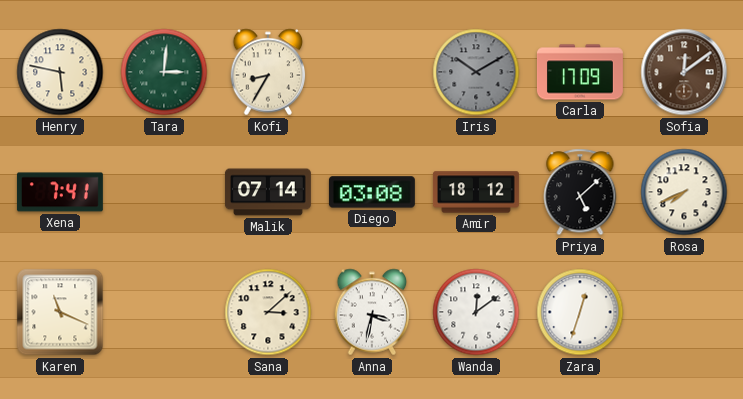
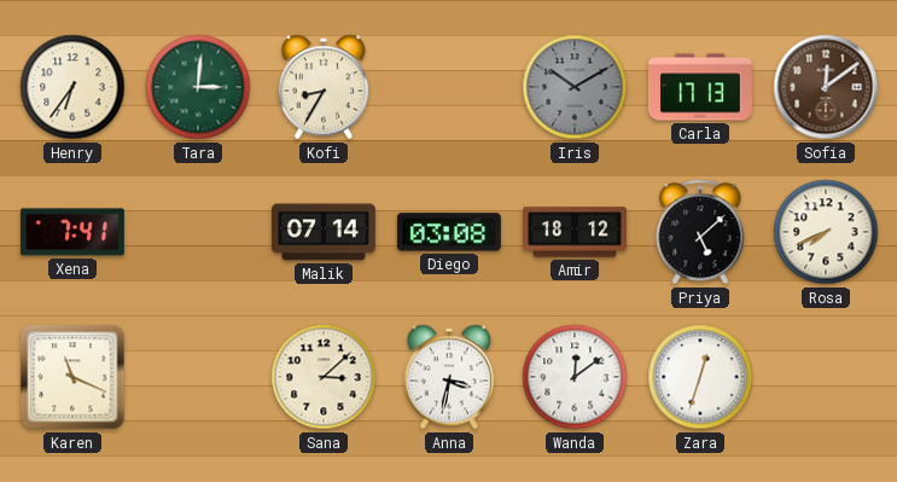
Henry: 5:47 -> 6:36 (72, 87)
Carla: 17:09 -> 17:13 (700, 87)
